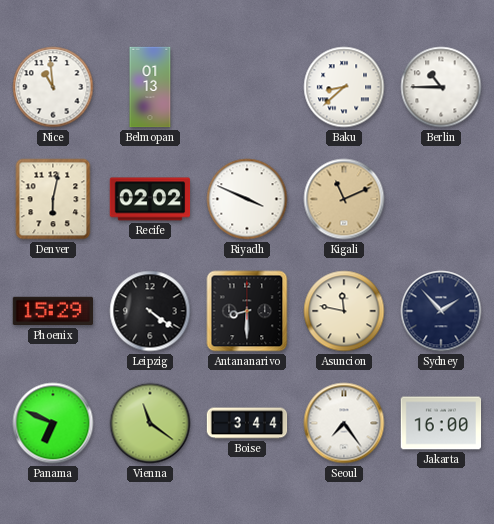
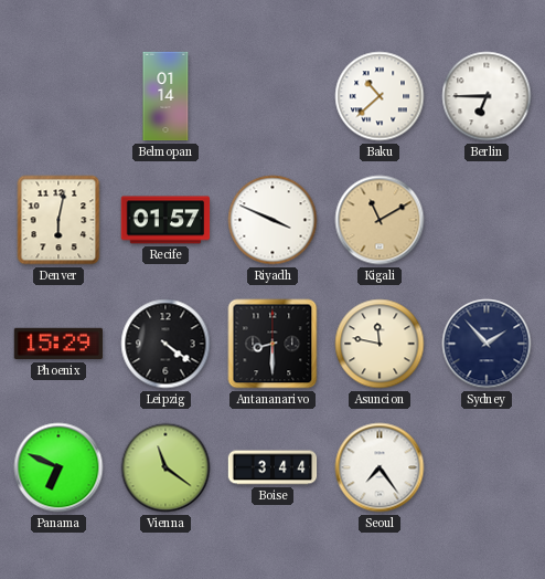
Nice: 10:59 -> none (53, 87)
Belmopan: 01:13 -> 01:14 (165, 96)
Baku: 8:38 -> 10:38 (380, 96)
Berlin: 10:45 -> 6:45 (487, 96)
Recife: 02:02 -> 01:57 (165, 220)
Kigali: 11:11 -> 11:10 (380, 220)
Jakarta: 16:00 -> none (441, 423)
